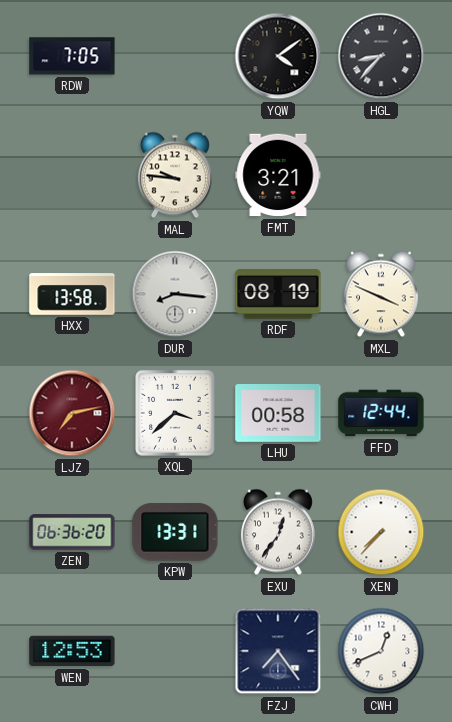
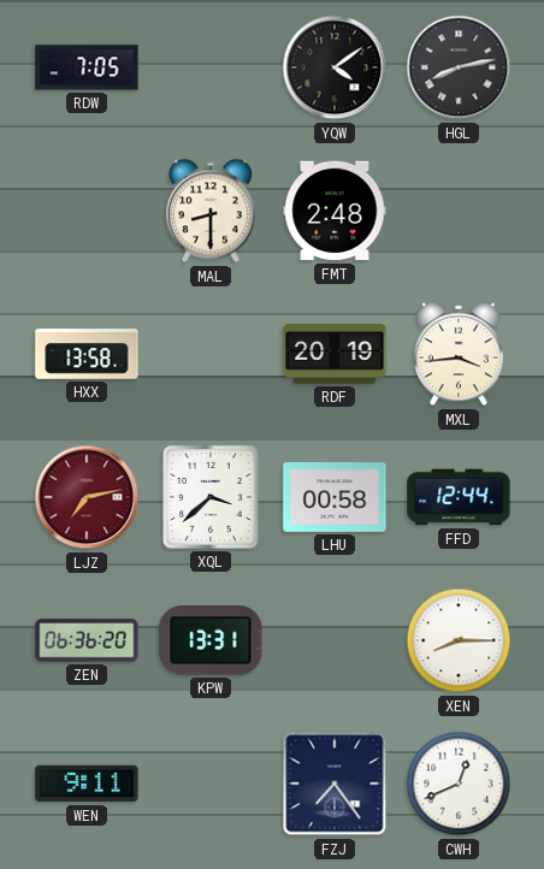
HGL: 8:37 -> 8:13 (459, 67)
MAL: 9:46 -> 8:30 (211, 211)
FMT: 3:21 -> 2:48 (335, 211)
DUR: 8:16 -> none (175, 294)
RDF: 08:19 -> 20:19 (335, 354)
MXL: 3:49 -> 3:44 (459, 354)
EXU: 12:36 -> none (278, 532)
XEN: 7:37 -> 8:15 (459, 640)
WEN: 12:53 -> 9:11 (87, 784)
